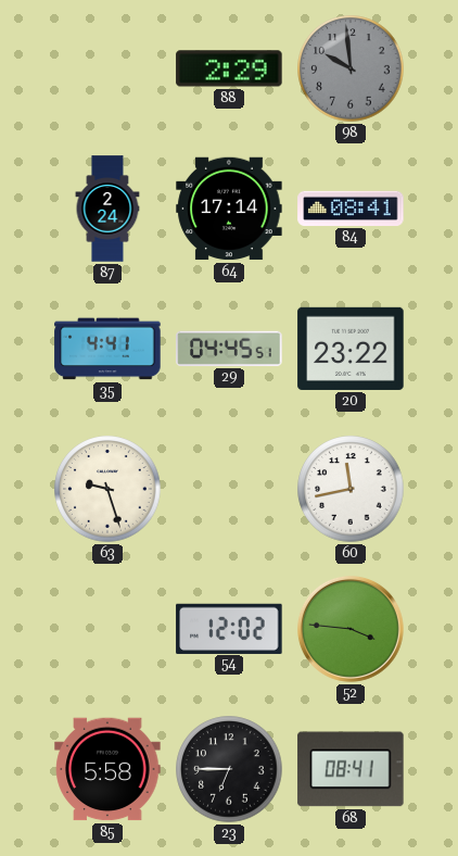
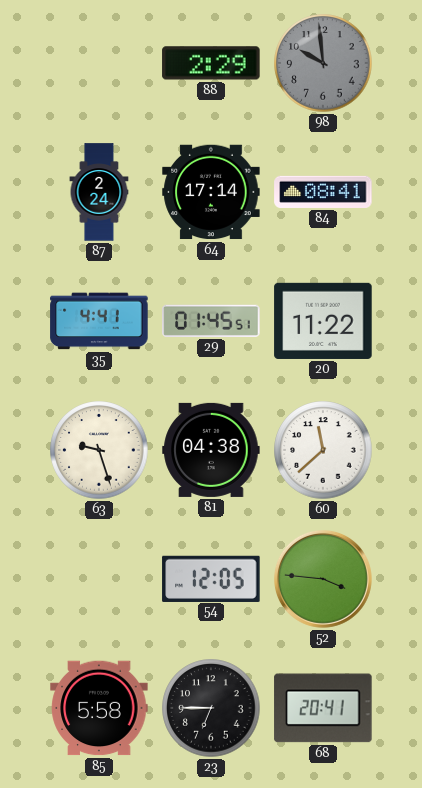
29: 04:45 -> 01:45 (211, 321)
20: 23:22 -> 11:22 (323, 321)
81: none -> 04:38 (211, 450)
60: 11:43 -> 11:38 (323, 450)
54: 12:02 -> 12:05 (211, 578)
68: 08:41 -> 20:41 (323, 708)
